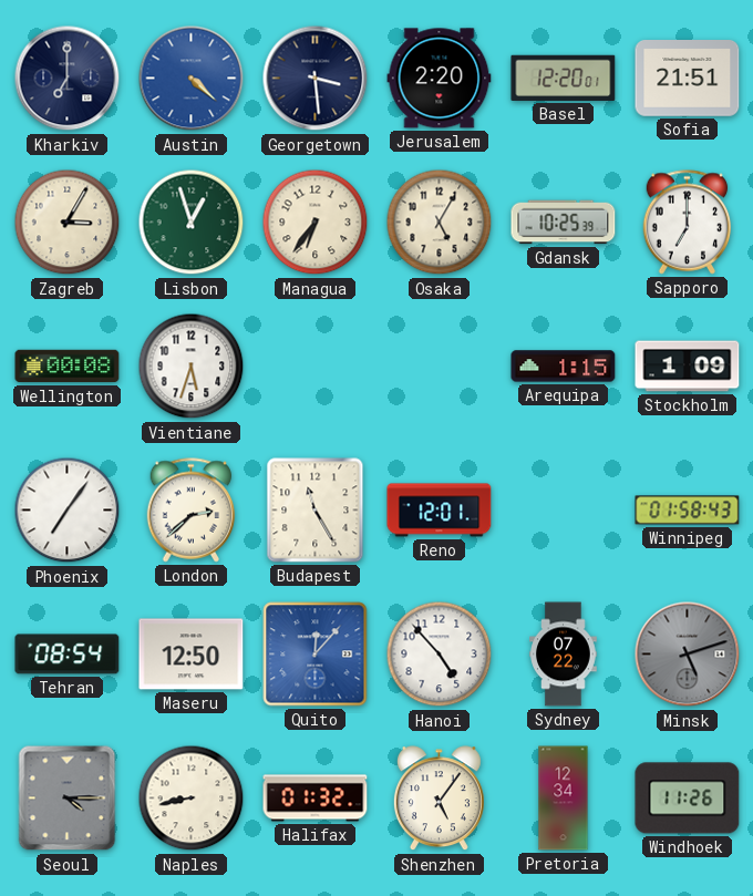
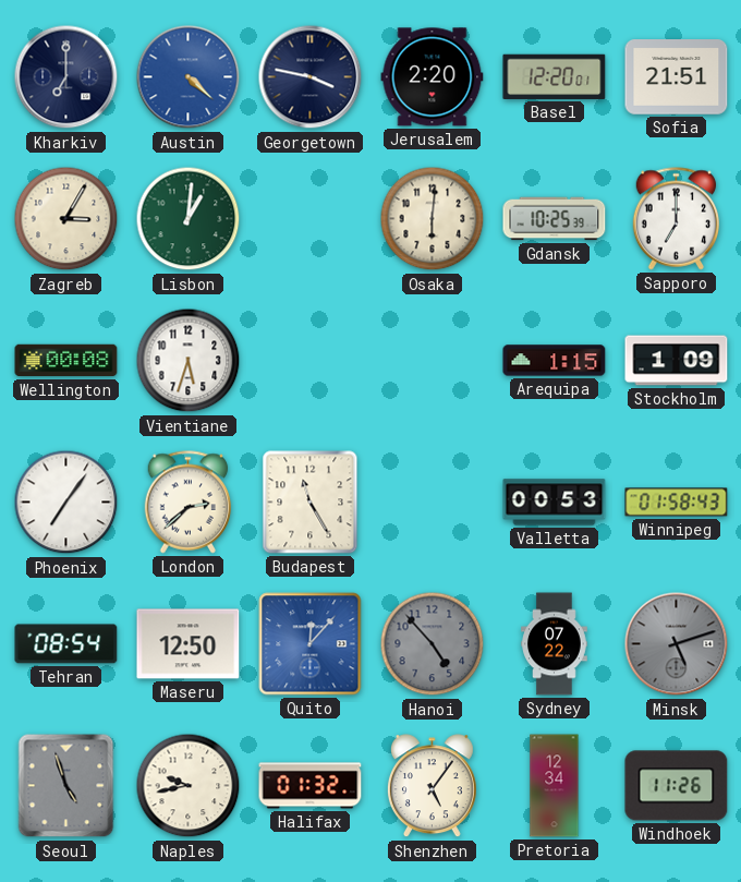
Georgetown: 3:29 -> 3:47 (311, 77)
Lisbon: 12:57 -> 1:01 (189, 219)
Managua: 6:36 -> none (316, 223)
Osaka: 5:05 -> 6:01 (433, 219)
Reno: 12:01 -> none (440, 511)
Valletta: none -> 00:53 (555, 503)
Hanoi dial: white -> grey (433, 644)
Seoul: 4:15 -> 4:57 (66, 786)
Naples: 8:43 -> 9:43 (189, 786)
